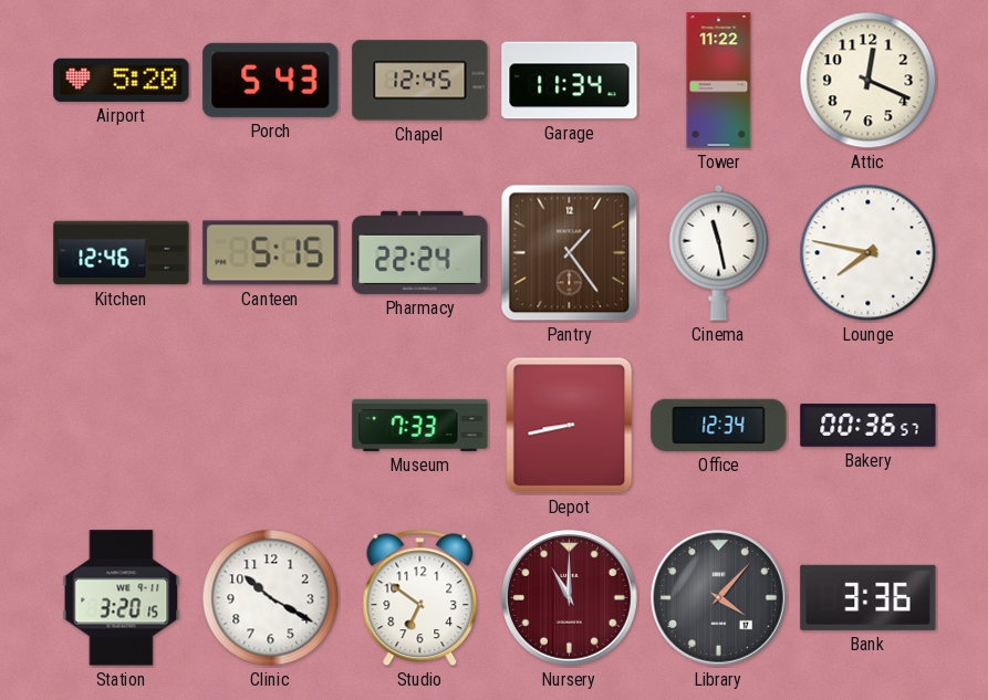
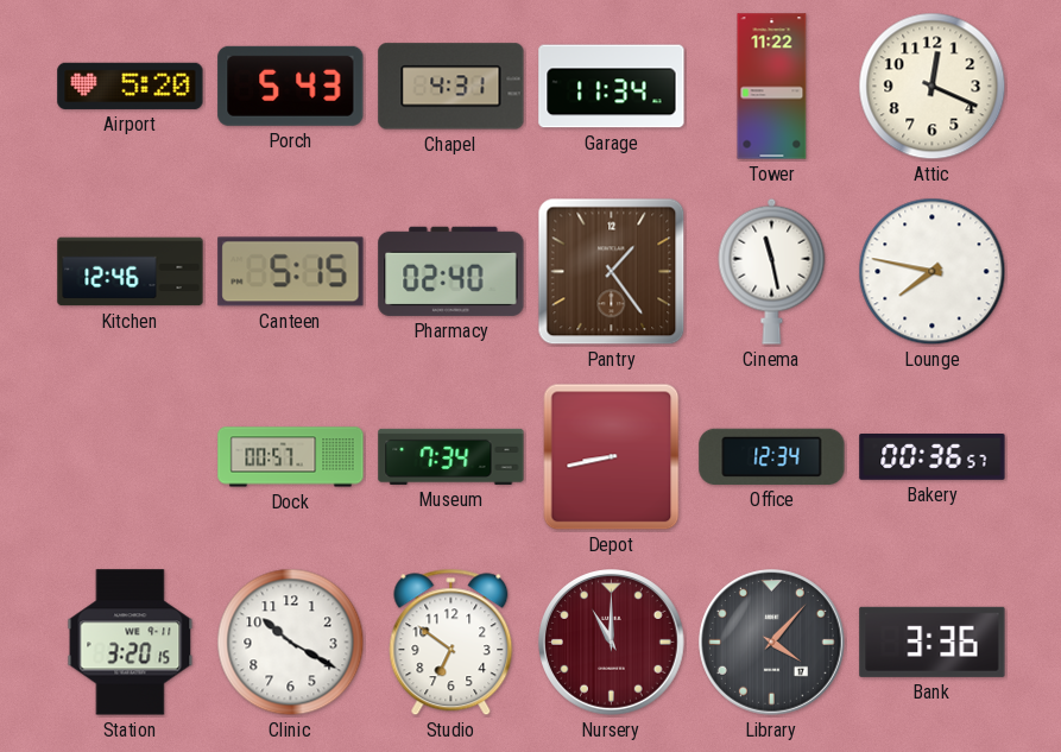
Chapel: 12:45 -> 4:31 (451, 87)
Pharmacy: 22:24 -> 02:40 (451, 271)
Dock: none -> 00:57 (291, 457)
Museum: 7:33 -> 7:34 (451, 456)
